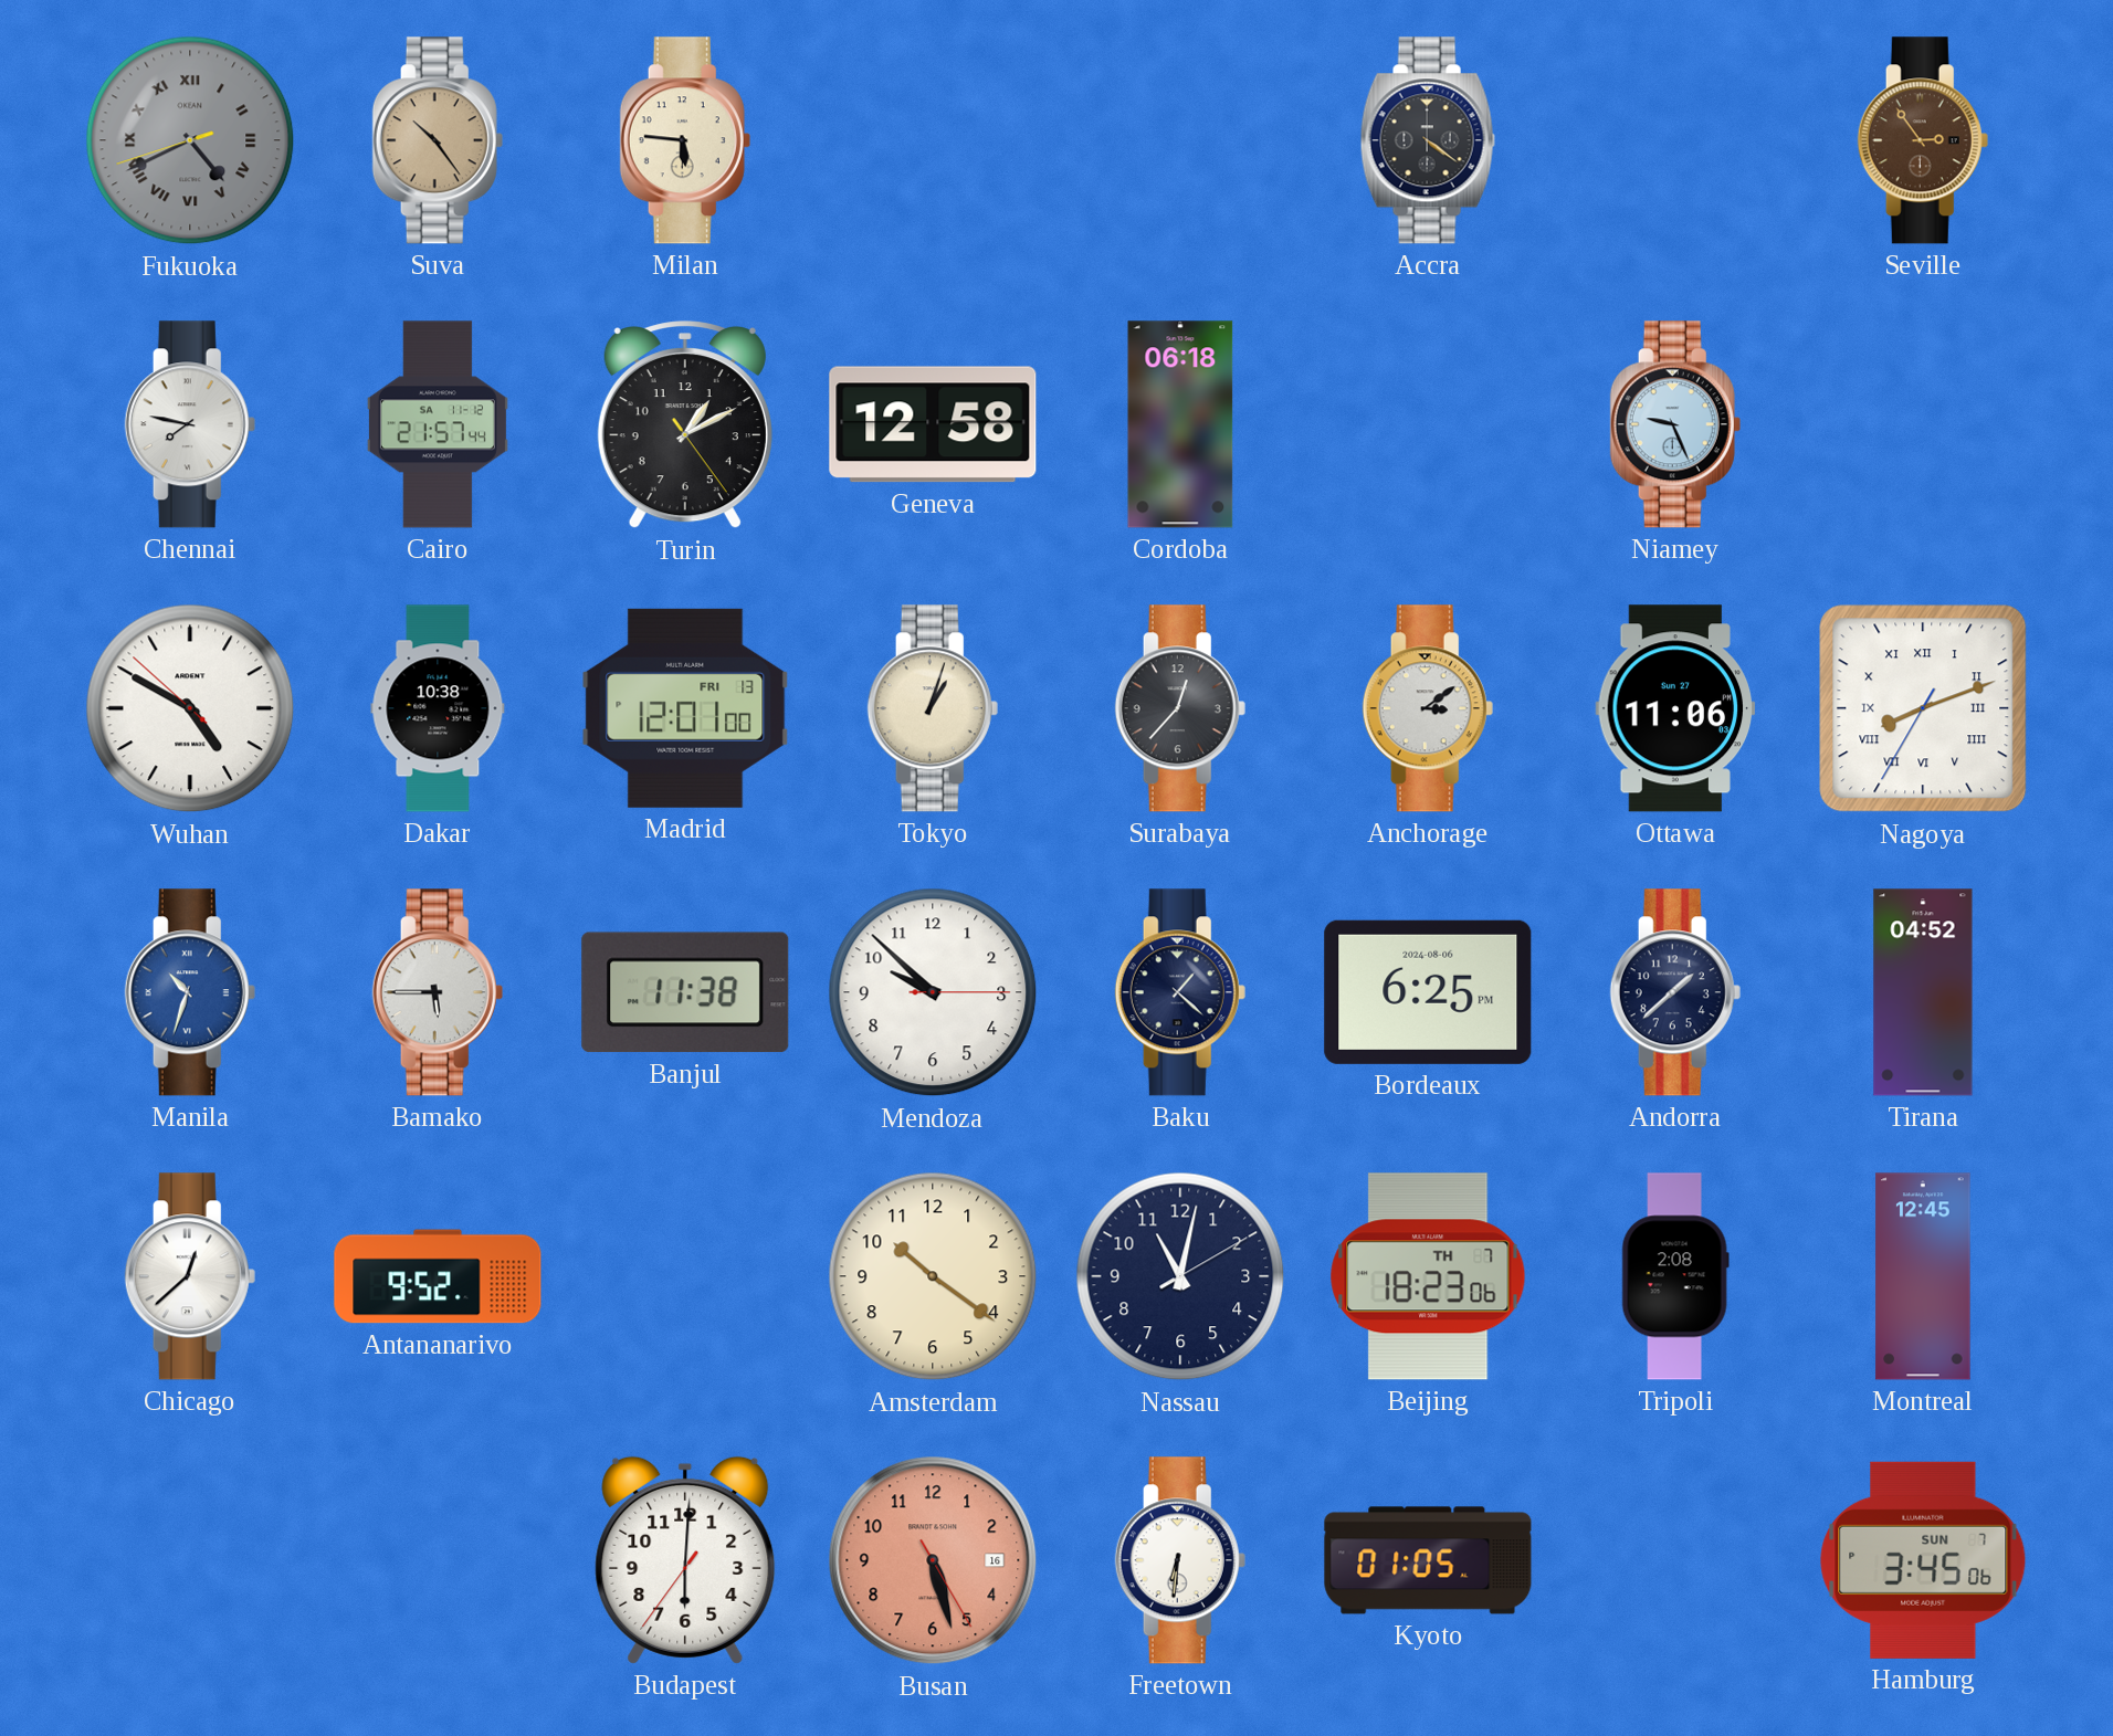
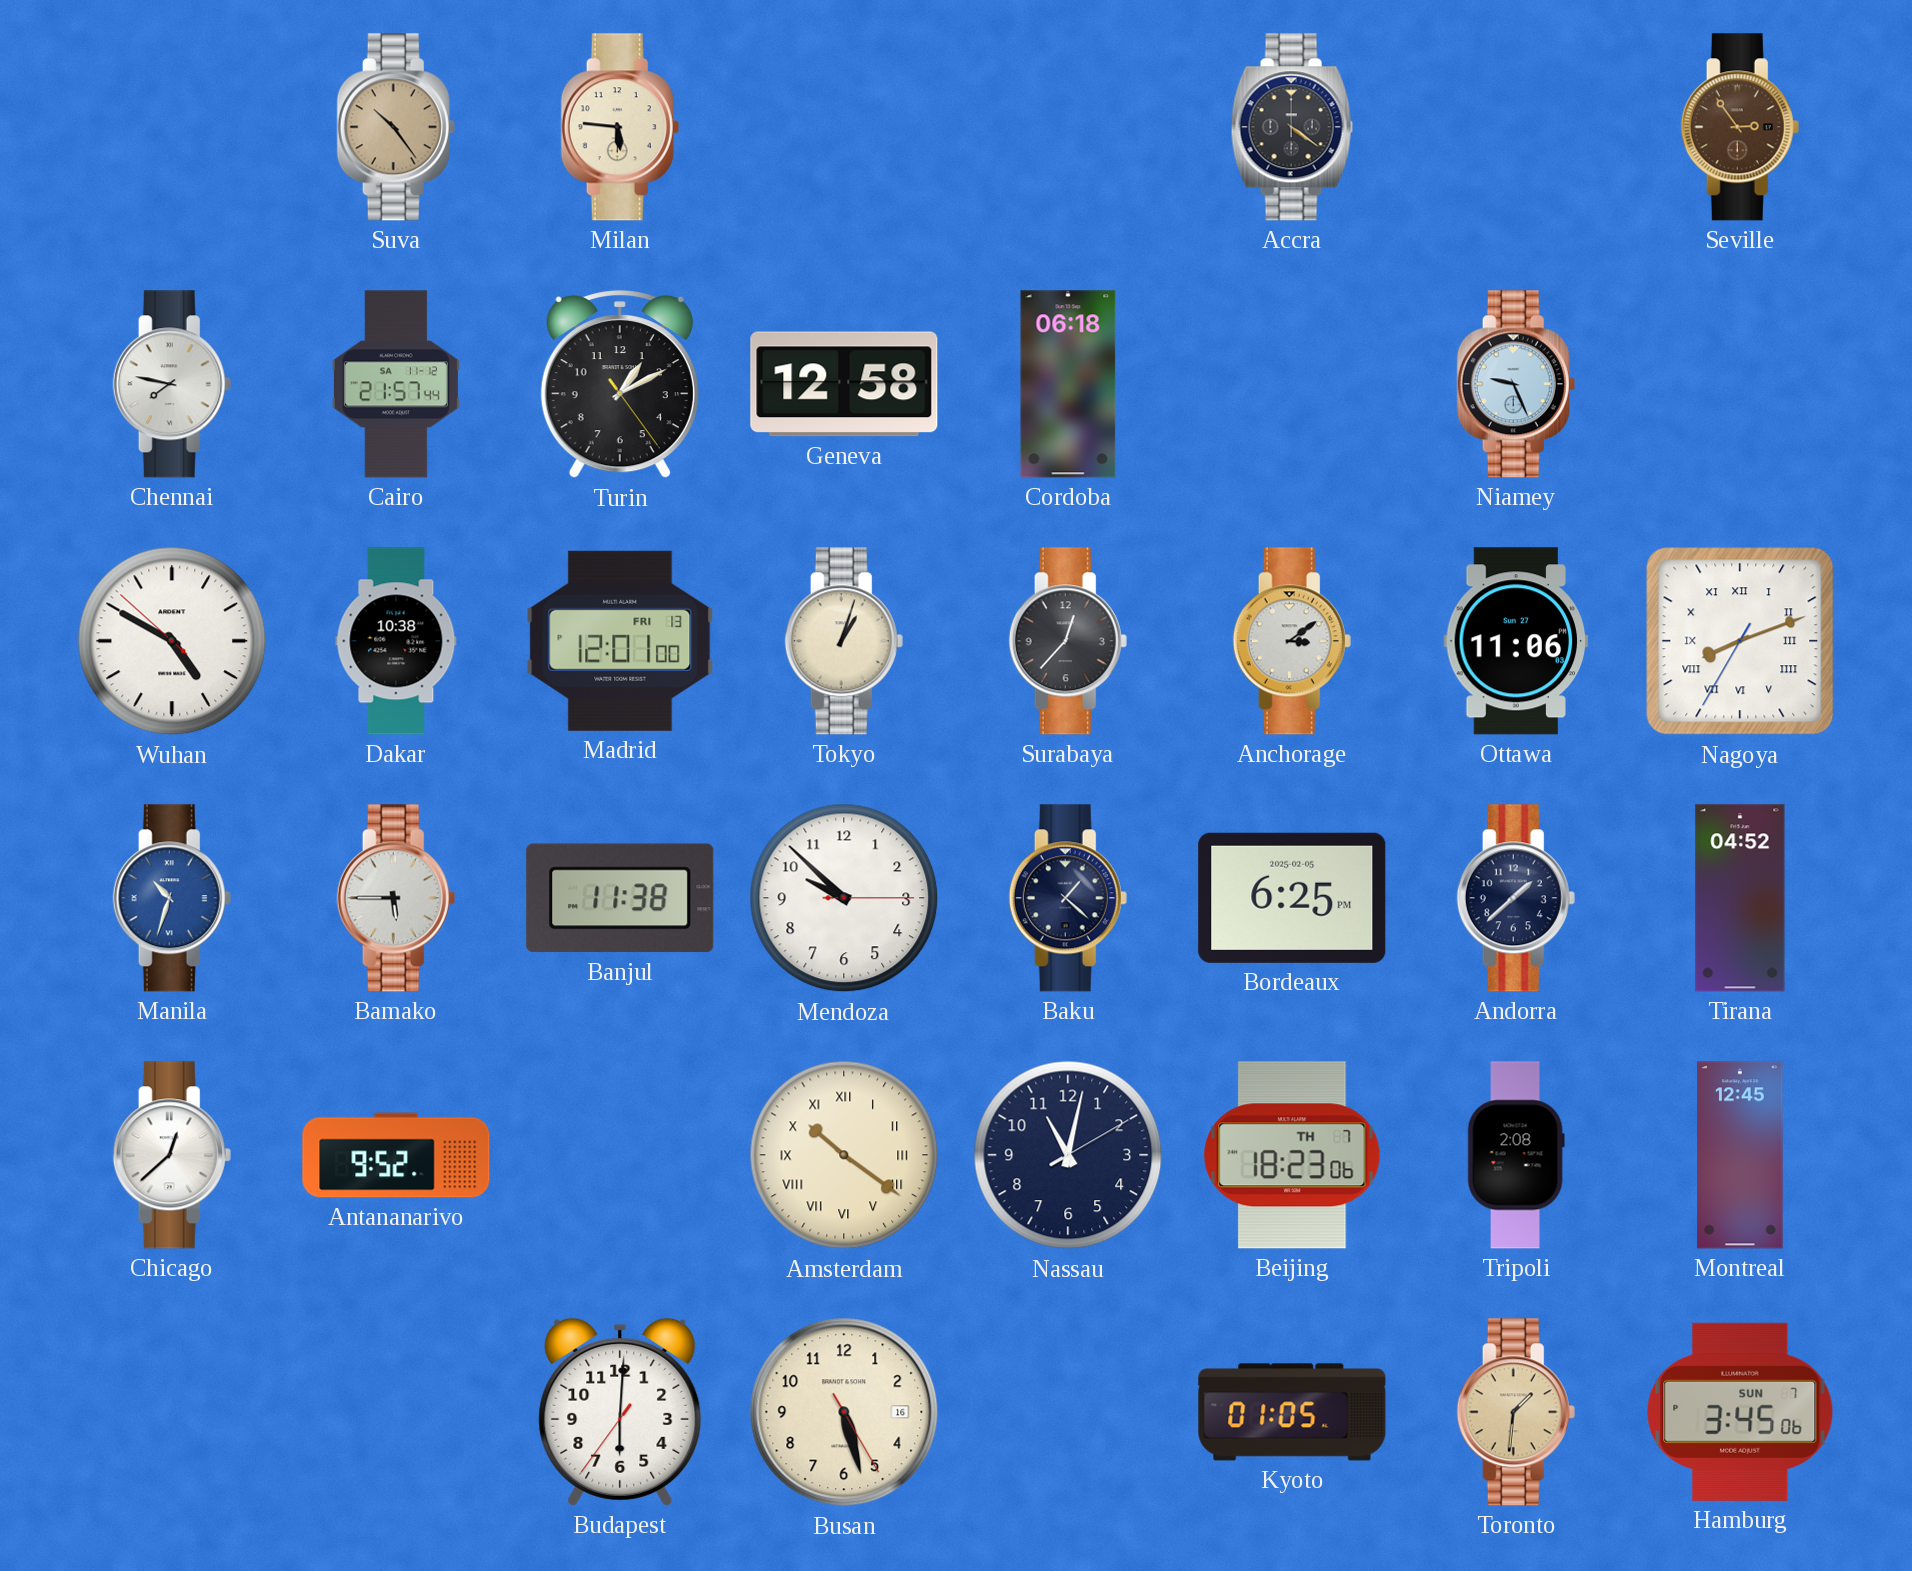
Fukuoka: 4:40 -> none (190, 140)
Bordeaux date: 2024-08-06 -> 2025-02-05 (1292, 898)
Amsterdam numerals: Arabic -> Roman (844, 1155)
Busan dial: salmon -> cream (844, 1412)
Freetown: 6:31 -> none (1180, 1560)
Toronto: none -> 1:31 (1516, 1412)
